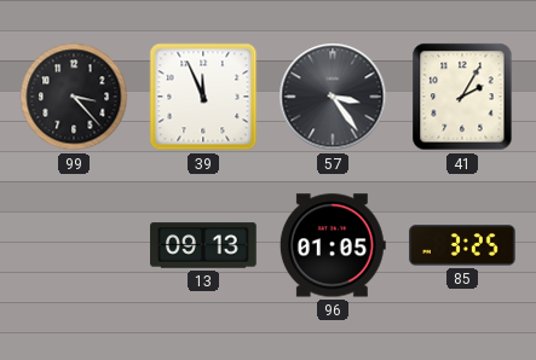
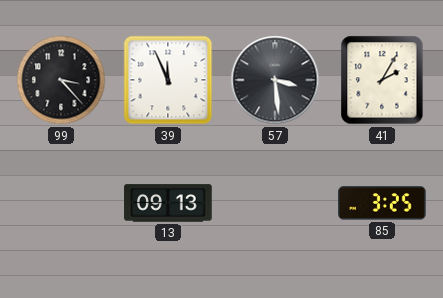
57: 3:24 -> 3:29 (275, 80)
96: 01:05 -> none (333, 245)
